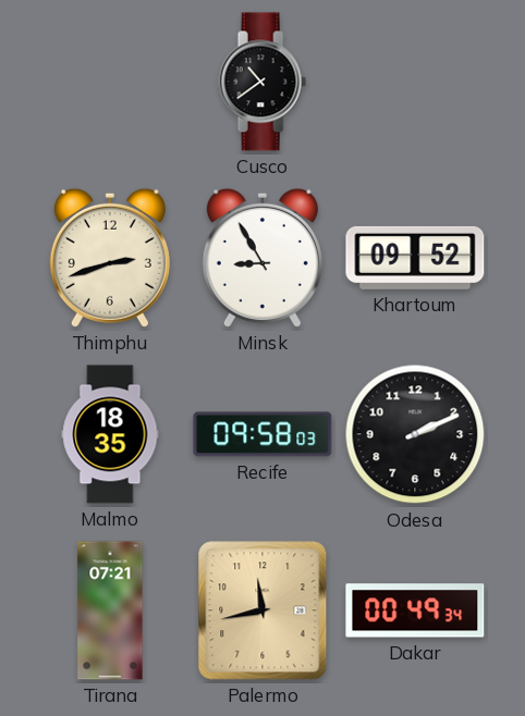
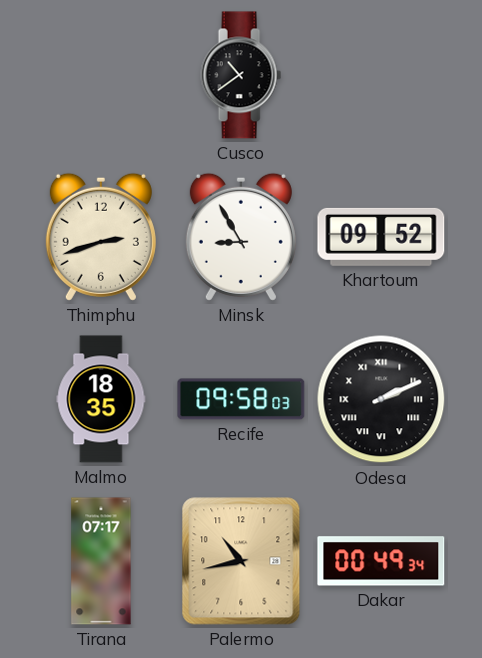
Odesa numerals: Arabic -> Roman (381, 399)
Tirana: 07:21 -> 07:17 (101, 561)
Palermo: 11:43 -> 10:43 (241, 561)
